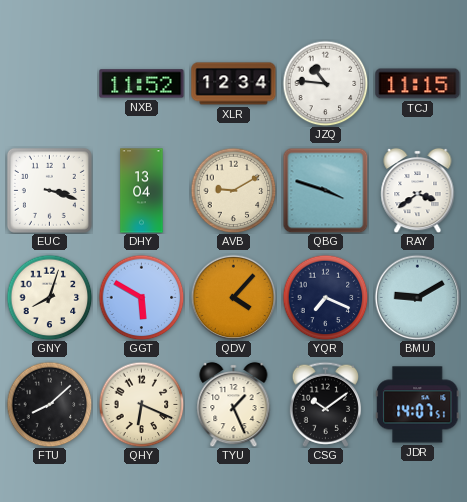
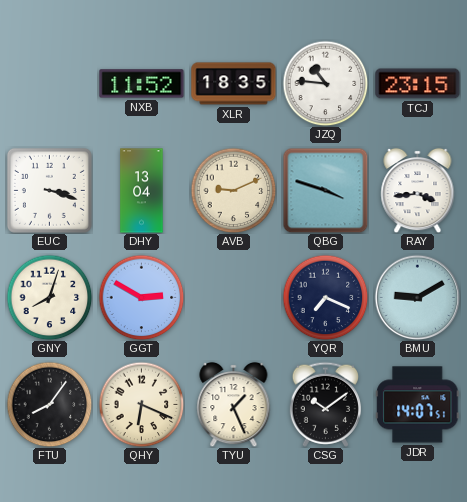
XLR: 12:34 -> 18:35 (234, 84)
TCJ: 11:15 -> 23:15 (418, 84)
AVB: 9:10 -> 9:11 (233, 190)
RAY: 3:39 -> 3:44 (418, 190)
GGT: 5:50 -> 2:50 (141, 297)
QDV: 4:07 -> none (233, 297)
FTU: 8:08 -> 8:06 (49, 404)
